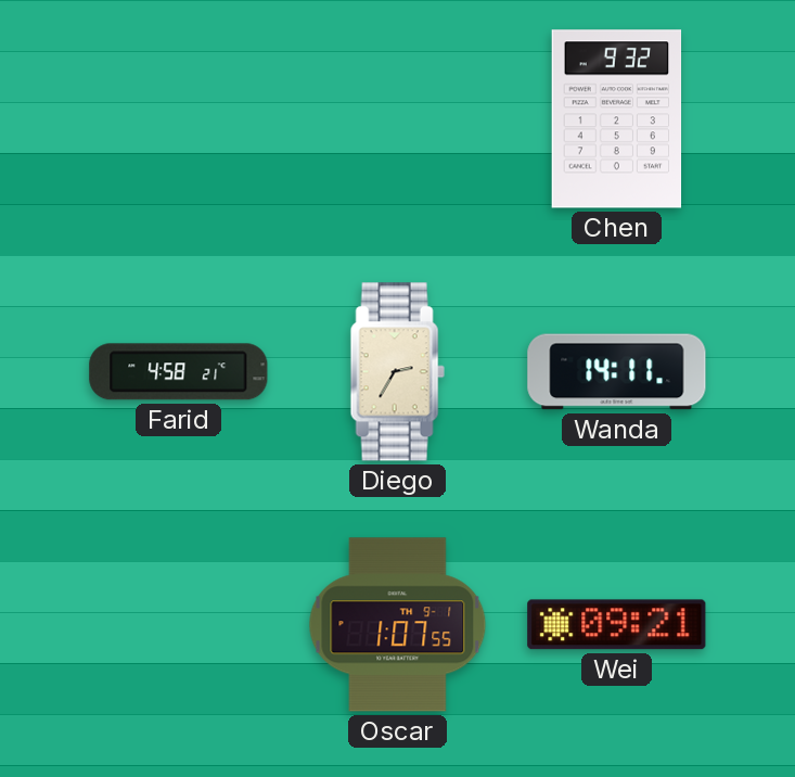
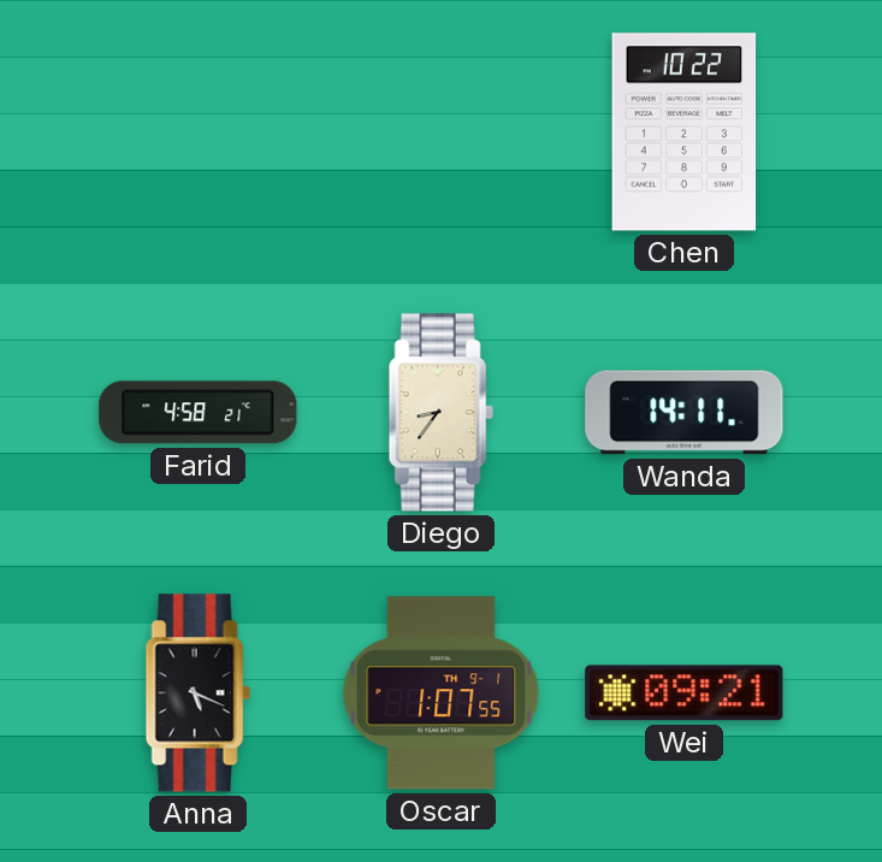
Chen: 9:32 -> 10:22 (685, 132)
Diego: 2:35 -> 8:36 (440, 413)
Anna: none -> 5:19 (197, 693)
